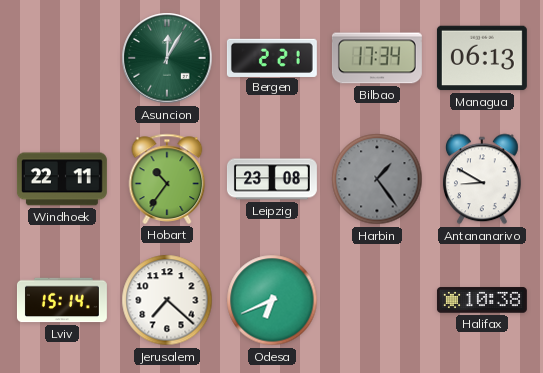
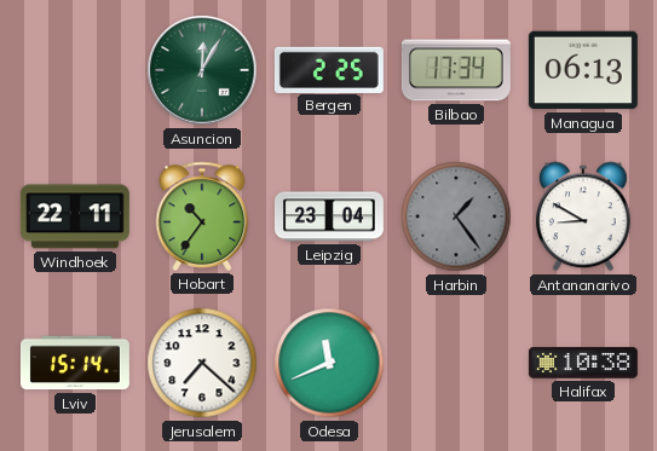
Bergen: 2:21 -> 2:25 (329, 69)
Leipzig: 23:08 -> 23:04 (329, 216)
Odesa: 6:41 -> 11:41 (329, 363)
